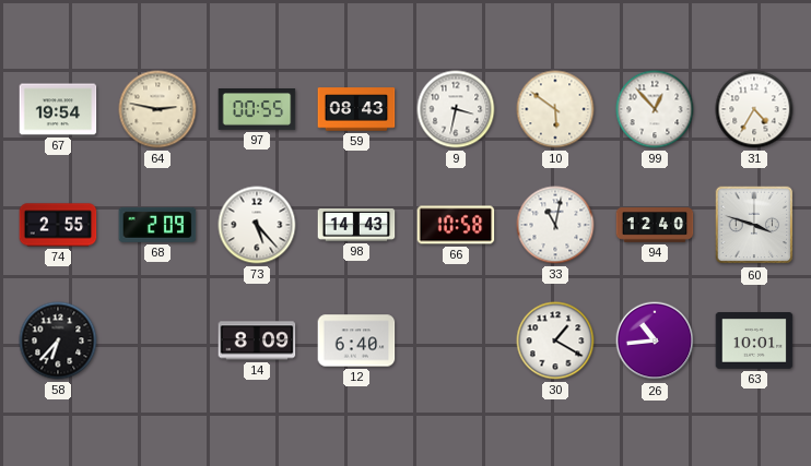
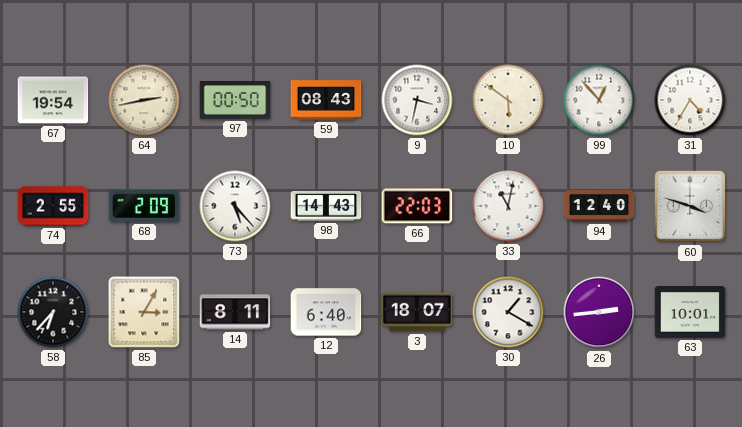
64: 2:47 -> 2:43 (144, 100)
97: 00:55 -> 00:50 (235, 101)
66: 10:58 -> 22:03 (417, 206)
85: none -> 3:05 (144, 312)
14: 8:09 -> 8:11 (235, 312)
3: none -> 18:07 (417, 312)
26: 10:44 -> 2:44 (599, 312)
